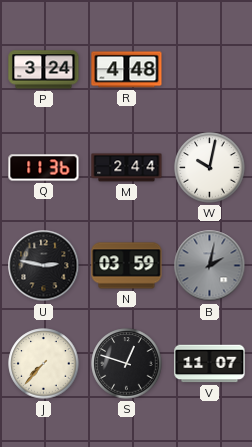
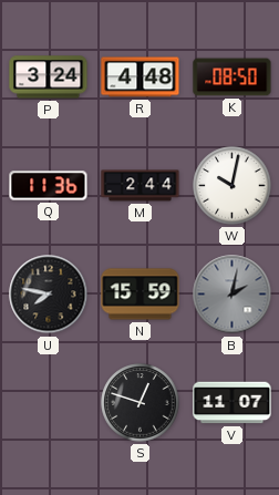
K: none -> 08:50 (232, 78)
U: 2:47 -> 7:47 (49, 295)
N: 03:59 -> 15:59 (141, 295)
J: 7:37 -> none (44, 364)
